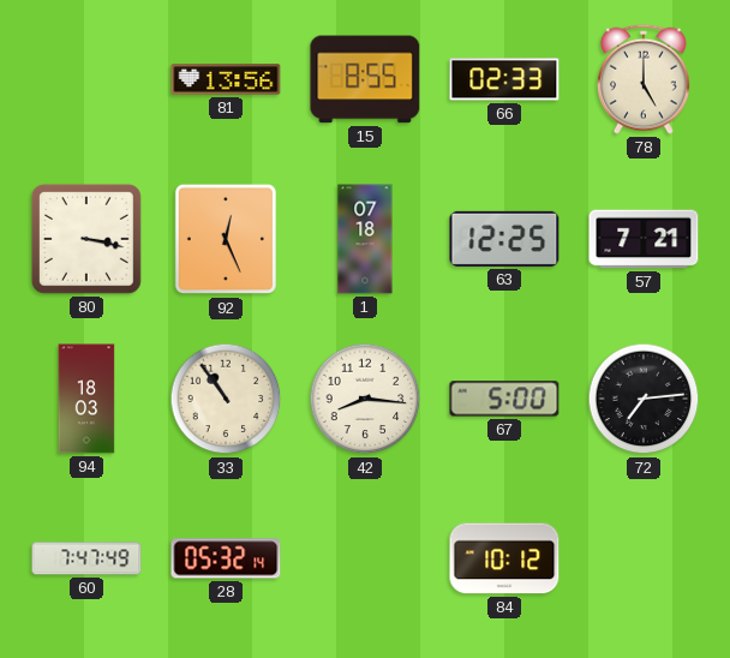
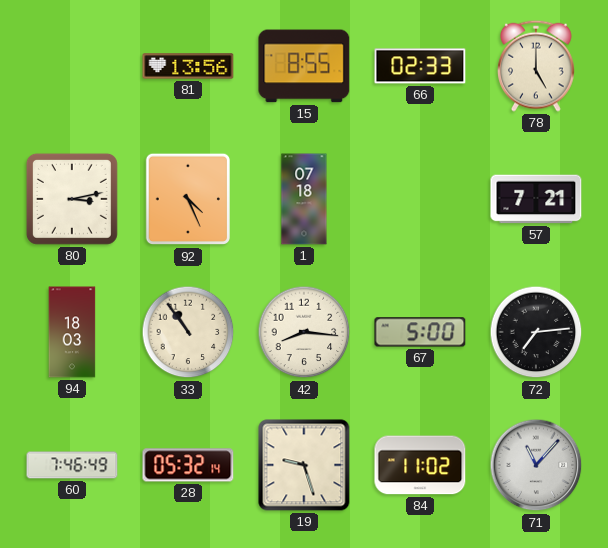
80: 3:17 -> 3:13 (72, 199)
92: 12:26 -> 4:26 (187, 199)
63: 12:25 -> none (504, 239)
60: 7:47 -> 7:46 (72, 465)
19: none -> 9:27 (304, 465)
84: 10:12 -> 11:02 (420, 465)
71: none -> 11:07 (536, 465)
